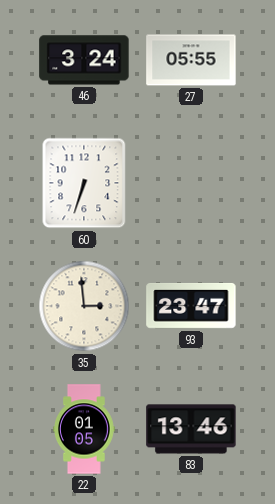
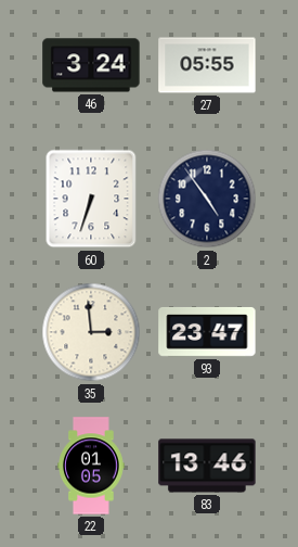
2: none -> 4:54 (207, 199)
